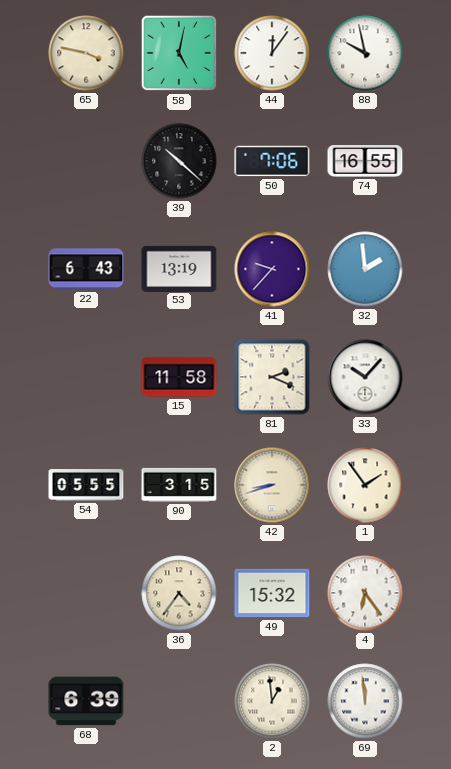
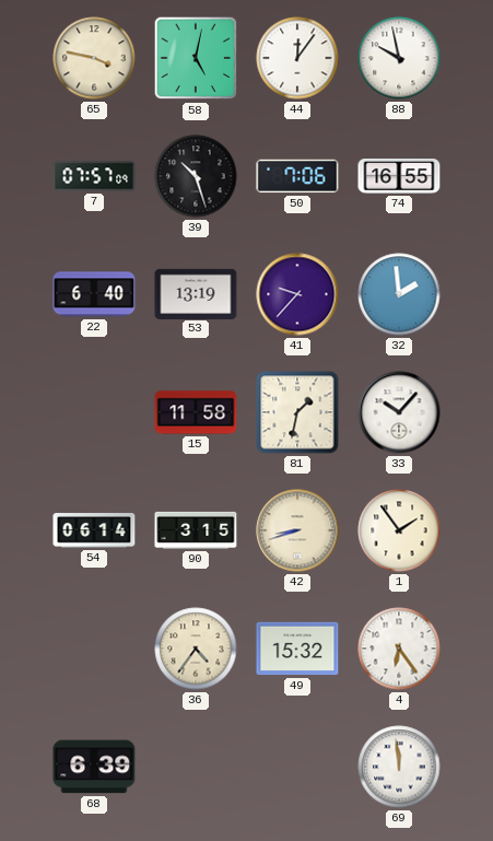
7: none -> 07:57 (94, 176)
39: 10:22 -> 10:27 (196, 176)
22: 6:43 -> 6:40 (94, 294)
81: 2:19 -> 1:32 (297, 412)
54: 05:55 -> 06:14 (94, 530)
2: 12:59 -> none (272, 701)
